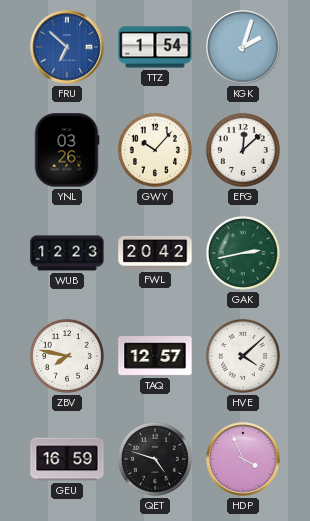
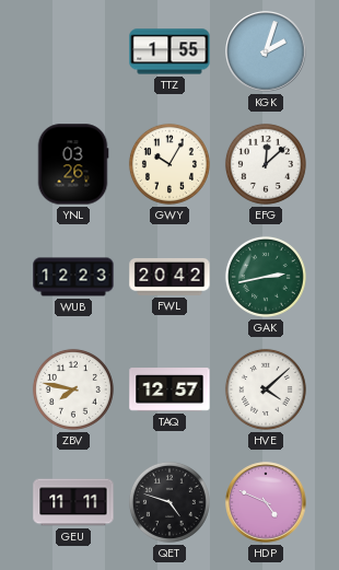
FRU: 6:52 -> none (67, 47)
TTZ: 1:54 -> 1:55 (169, 51)
GWY: 10:07 -> 10:05 (169, 164)
GEU: 16:59 -> 11:11 (73, 502)
HDP: 3:56 -> 4:49 (266, 502)
